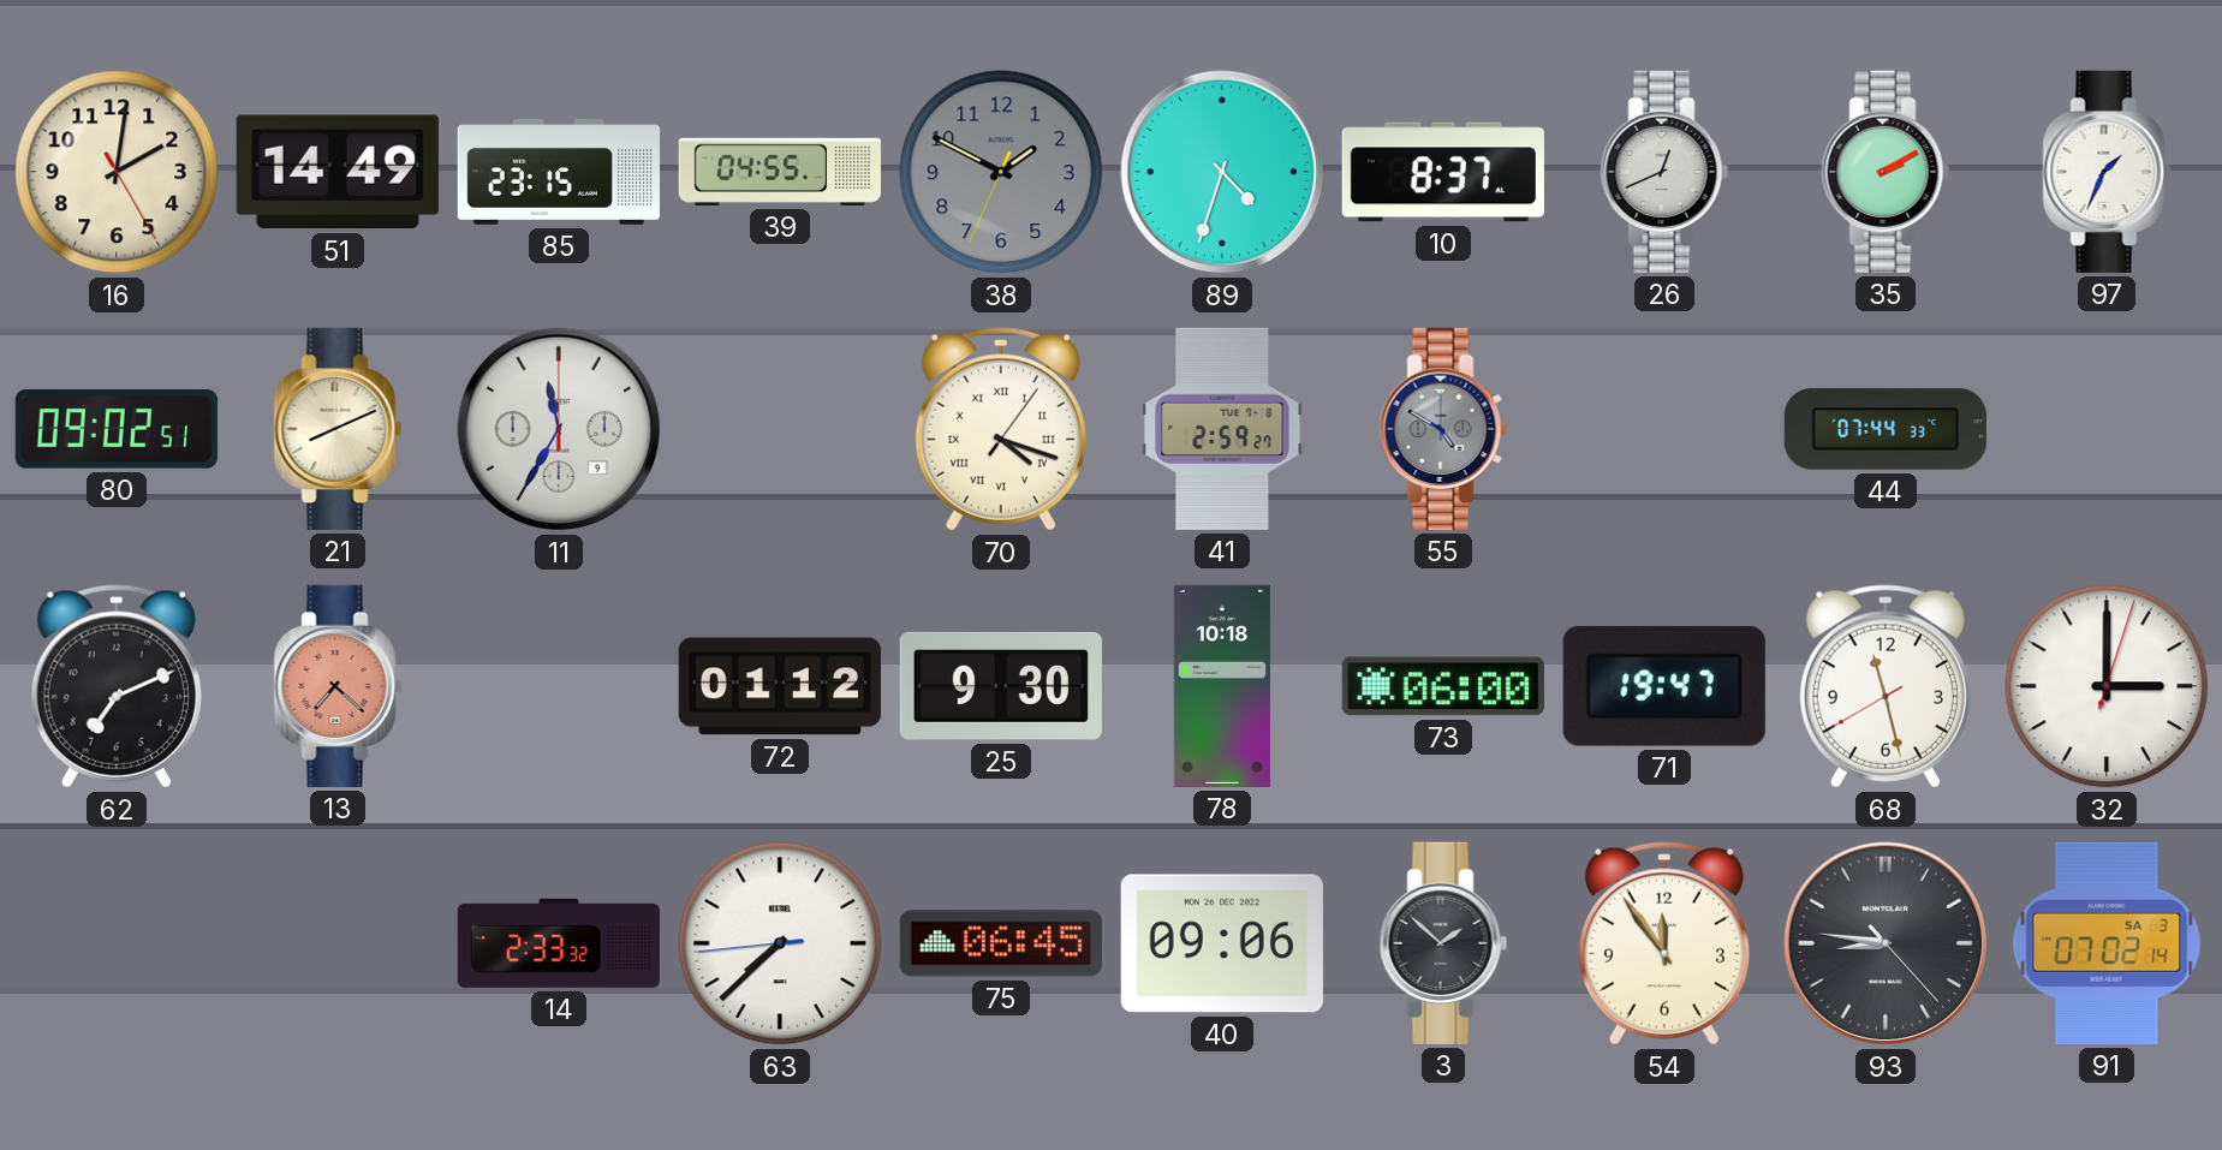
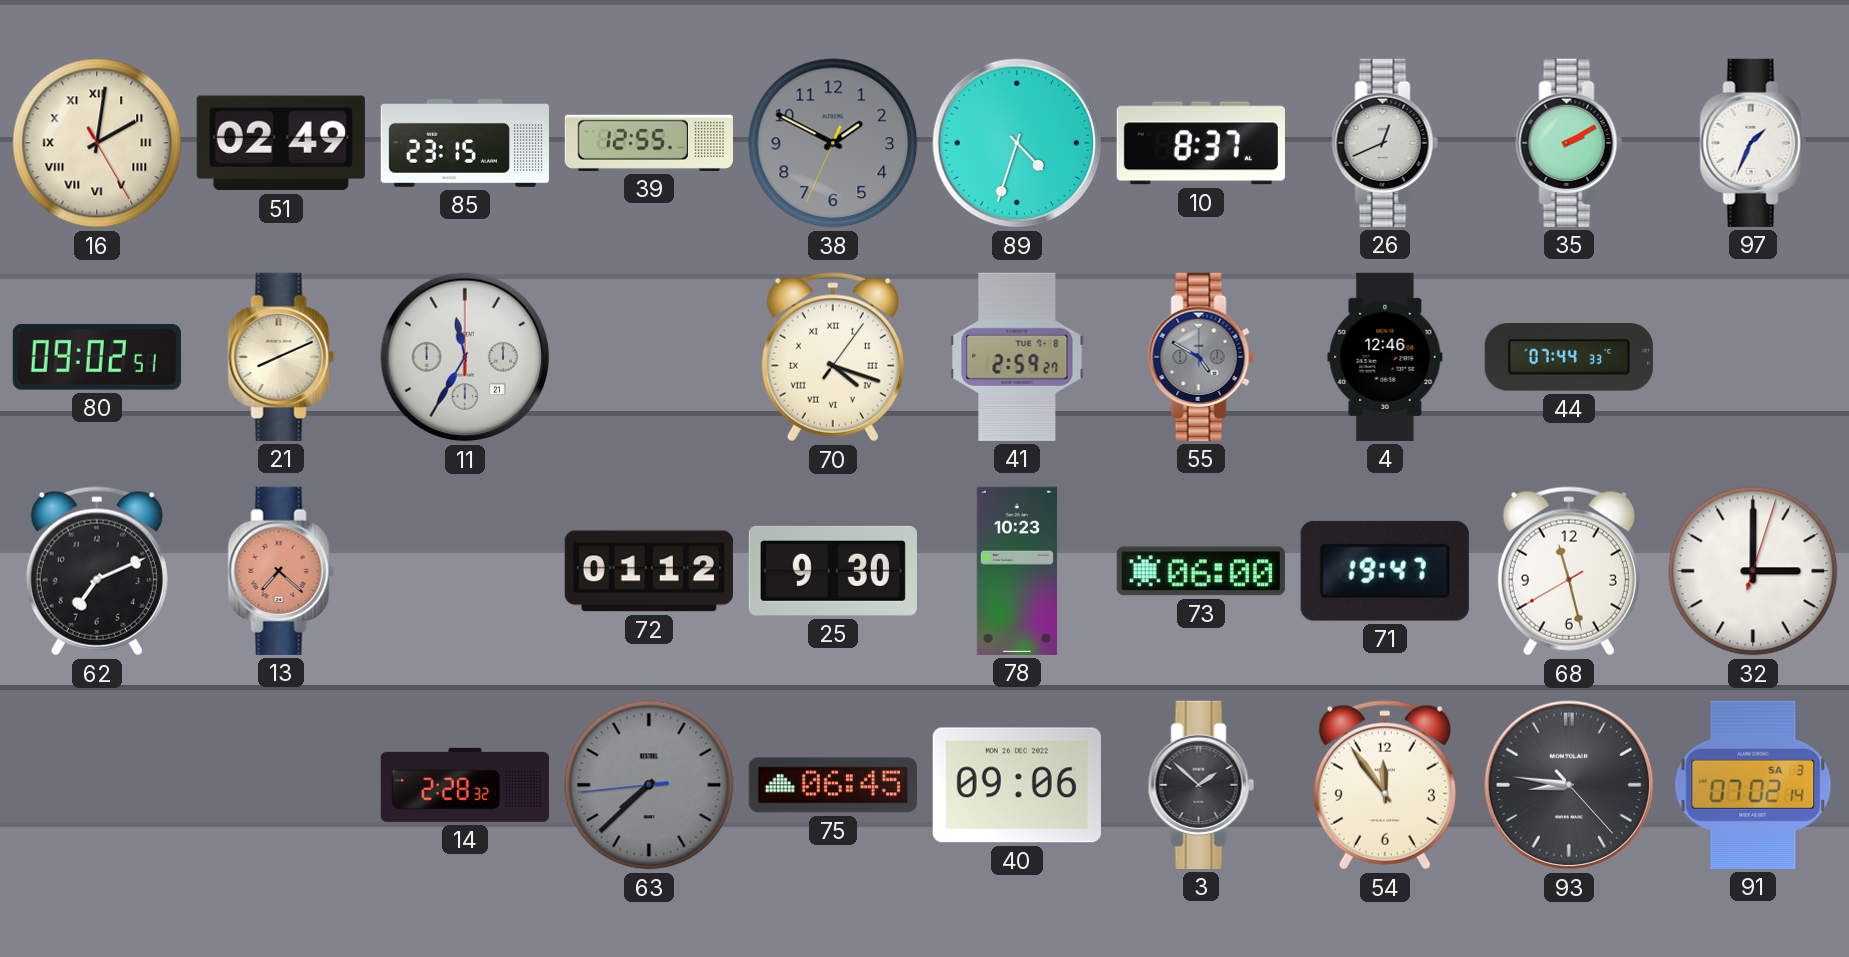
16 numerals: Arabic -> Roman (97, 143)
51: 14:49 -> 02:49 (281, 143)
39: 04:55 -> 12:55 (649, 143)
11 date: 9 -> 21 (465, 357)
4: none -> 12:46 (1385, 357)
78: 10:18 -> 10:23 (1017, 571)
14: 2:33 -> 2:28 (465, 785)
63 dial: white -> grey (649, 785)
